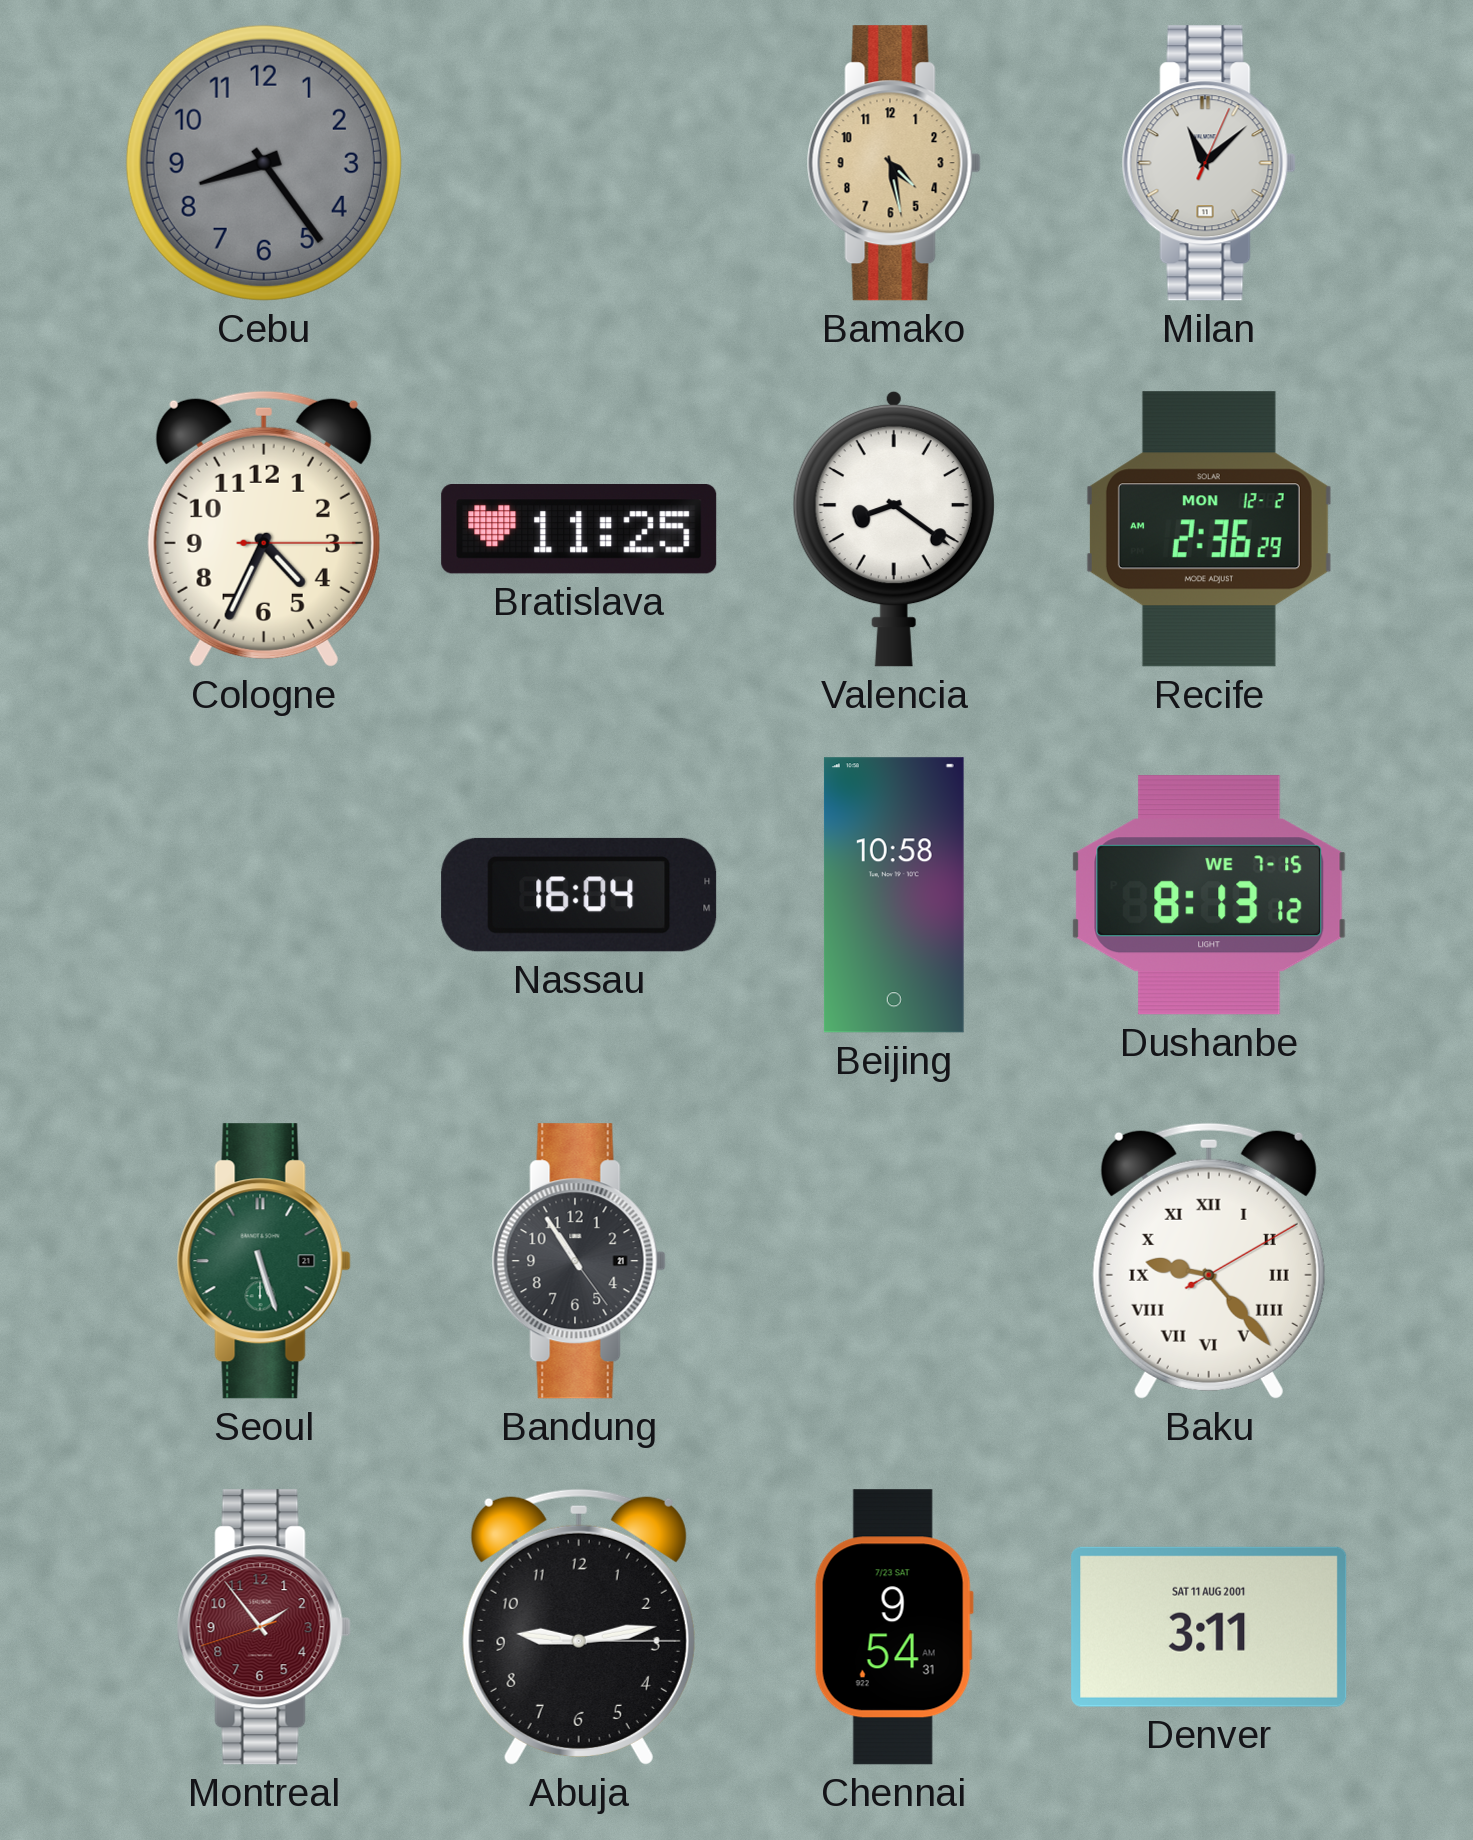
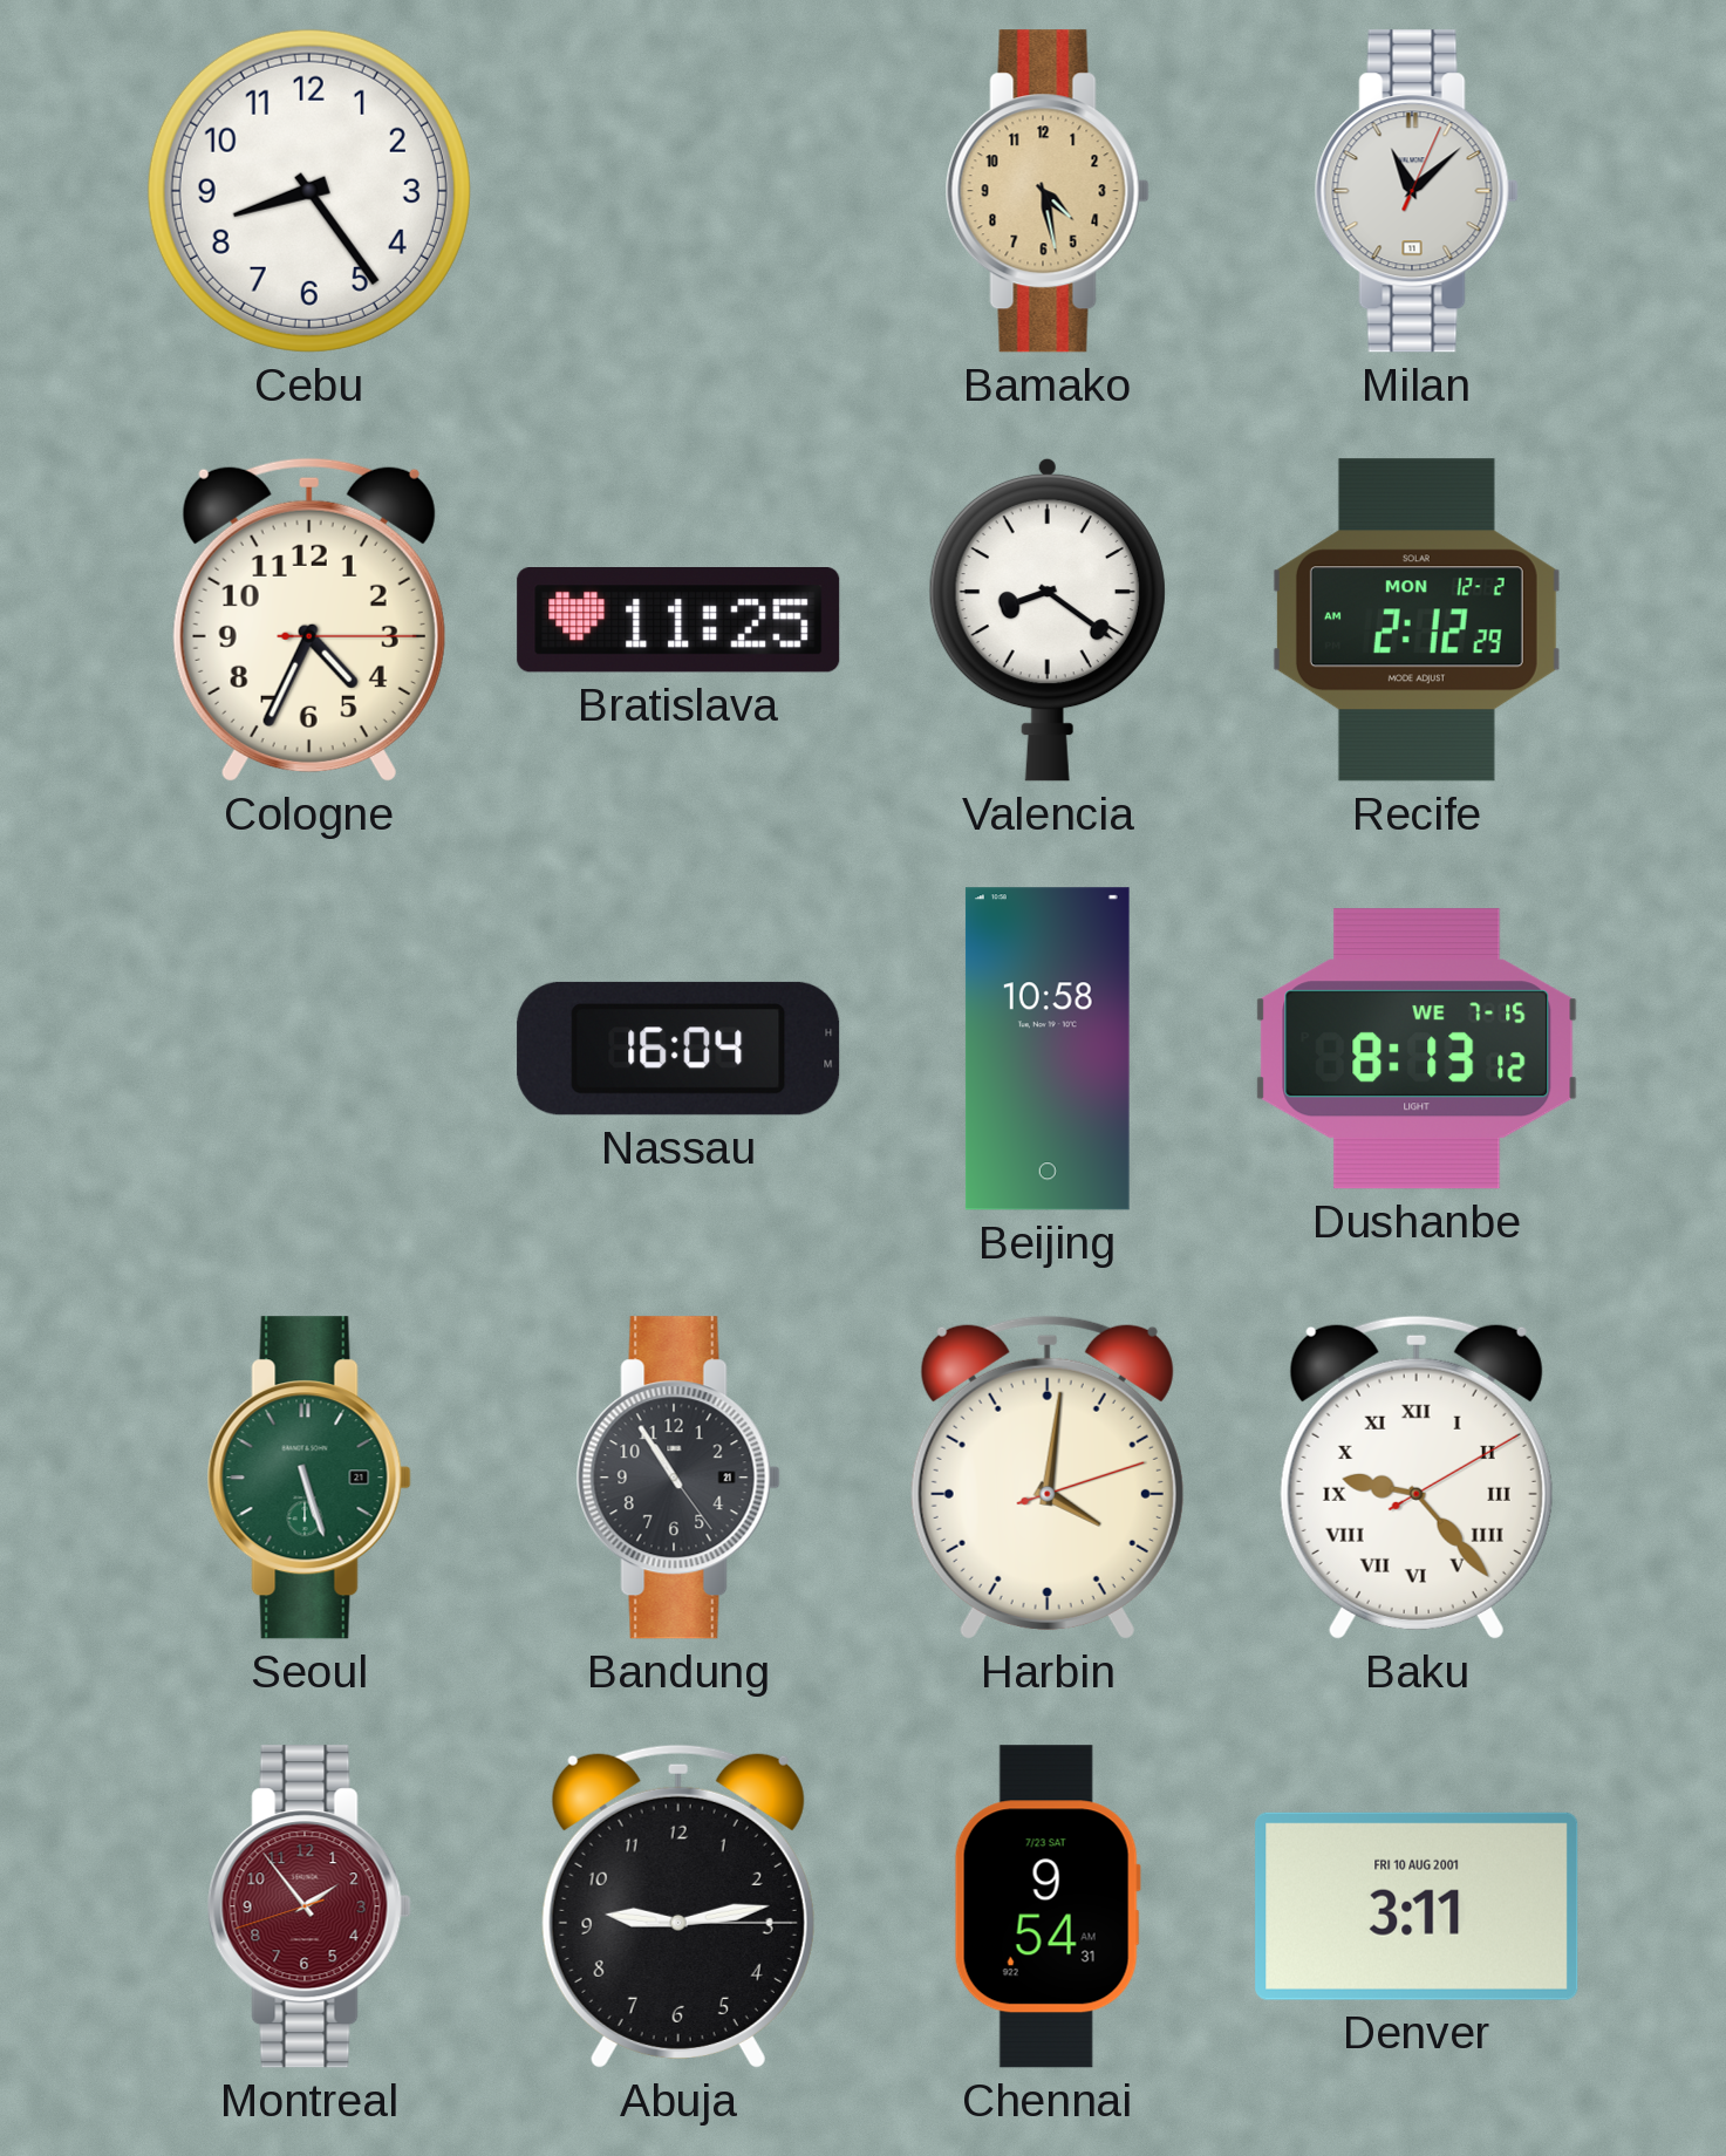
Cebu dial: grey -> white (309, 191)
Recife: 2:36 -> 2:12 (1417, 620)
Harbin: none -> 4:01 (1048, 1478)
Denver date: SAT 11 AUG 2001 -> FRI 10 AUG 2001 (1417, 1906)
